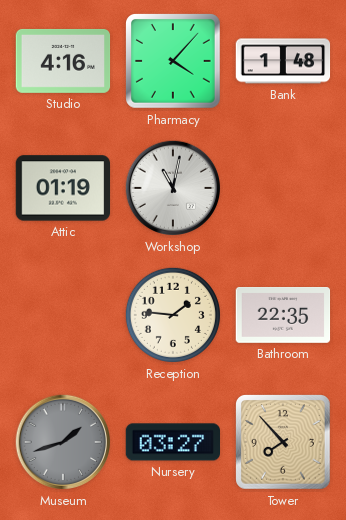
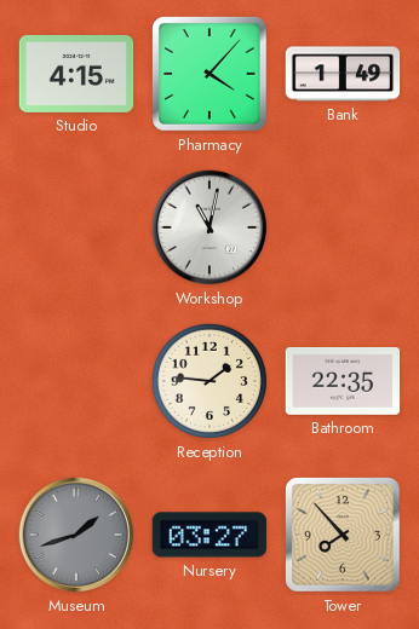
Studio: 4:16 -> 4:15 (76, 74)
Bank: 1:48 -> 1:49 (343, 74)
Attic: 01:19 -> none (63, 188)
